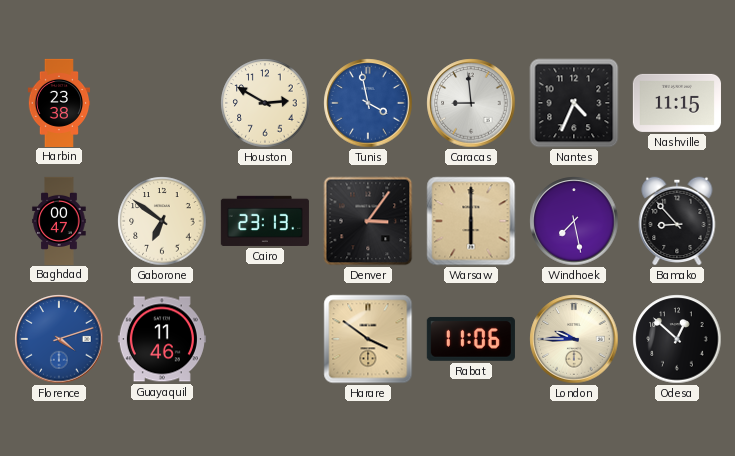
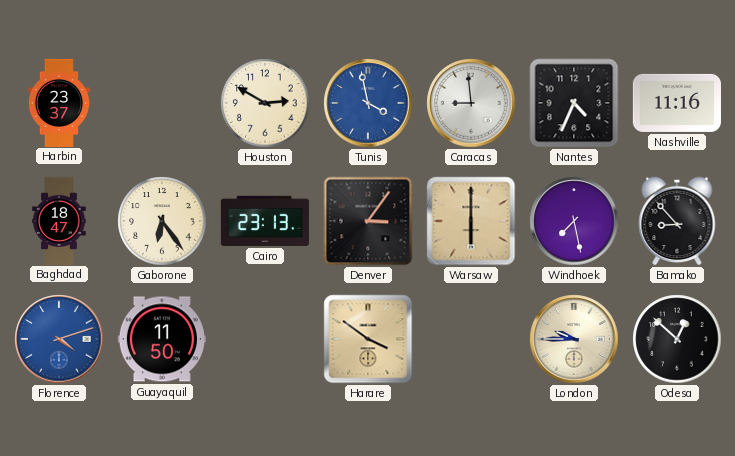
Harbin: 23:38 -> 23:37 (59, 102)
Nashville: 11:15 -> 11:16 (677, 103)
Baghdad: 00:47 -> 18:47 (59, 220)
Gaborone: 6:51 -> 6:24 (162, 221)
Guayaquil: 11:46 -> 11:50 (162, 339)
Rabat: 11:06 -> none (471, 339)
